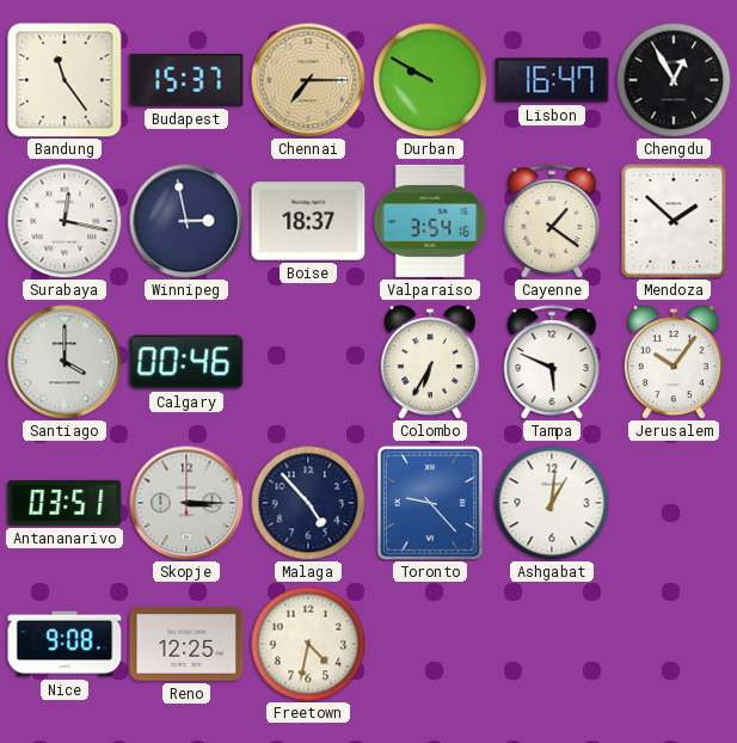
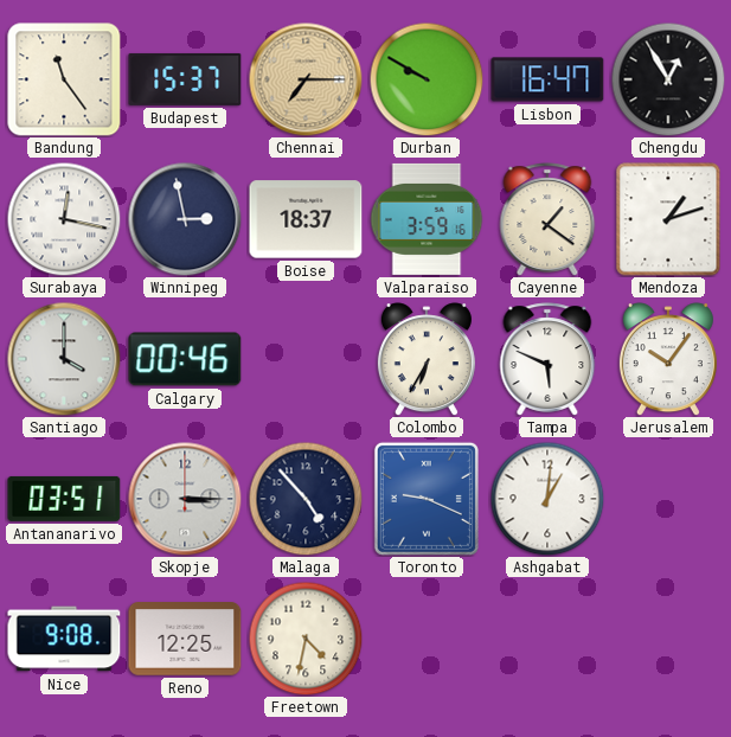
Valparaiso: 3:54 -> 3:59 (427, 219)
Mendoza: 1:52 -> 1:12 (668, 219)
Toronto: 9:23 -> 9:19 (427, 499)
